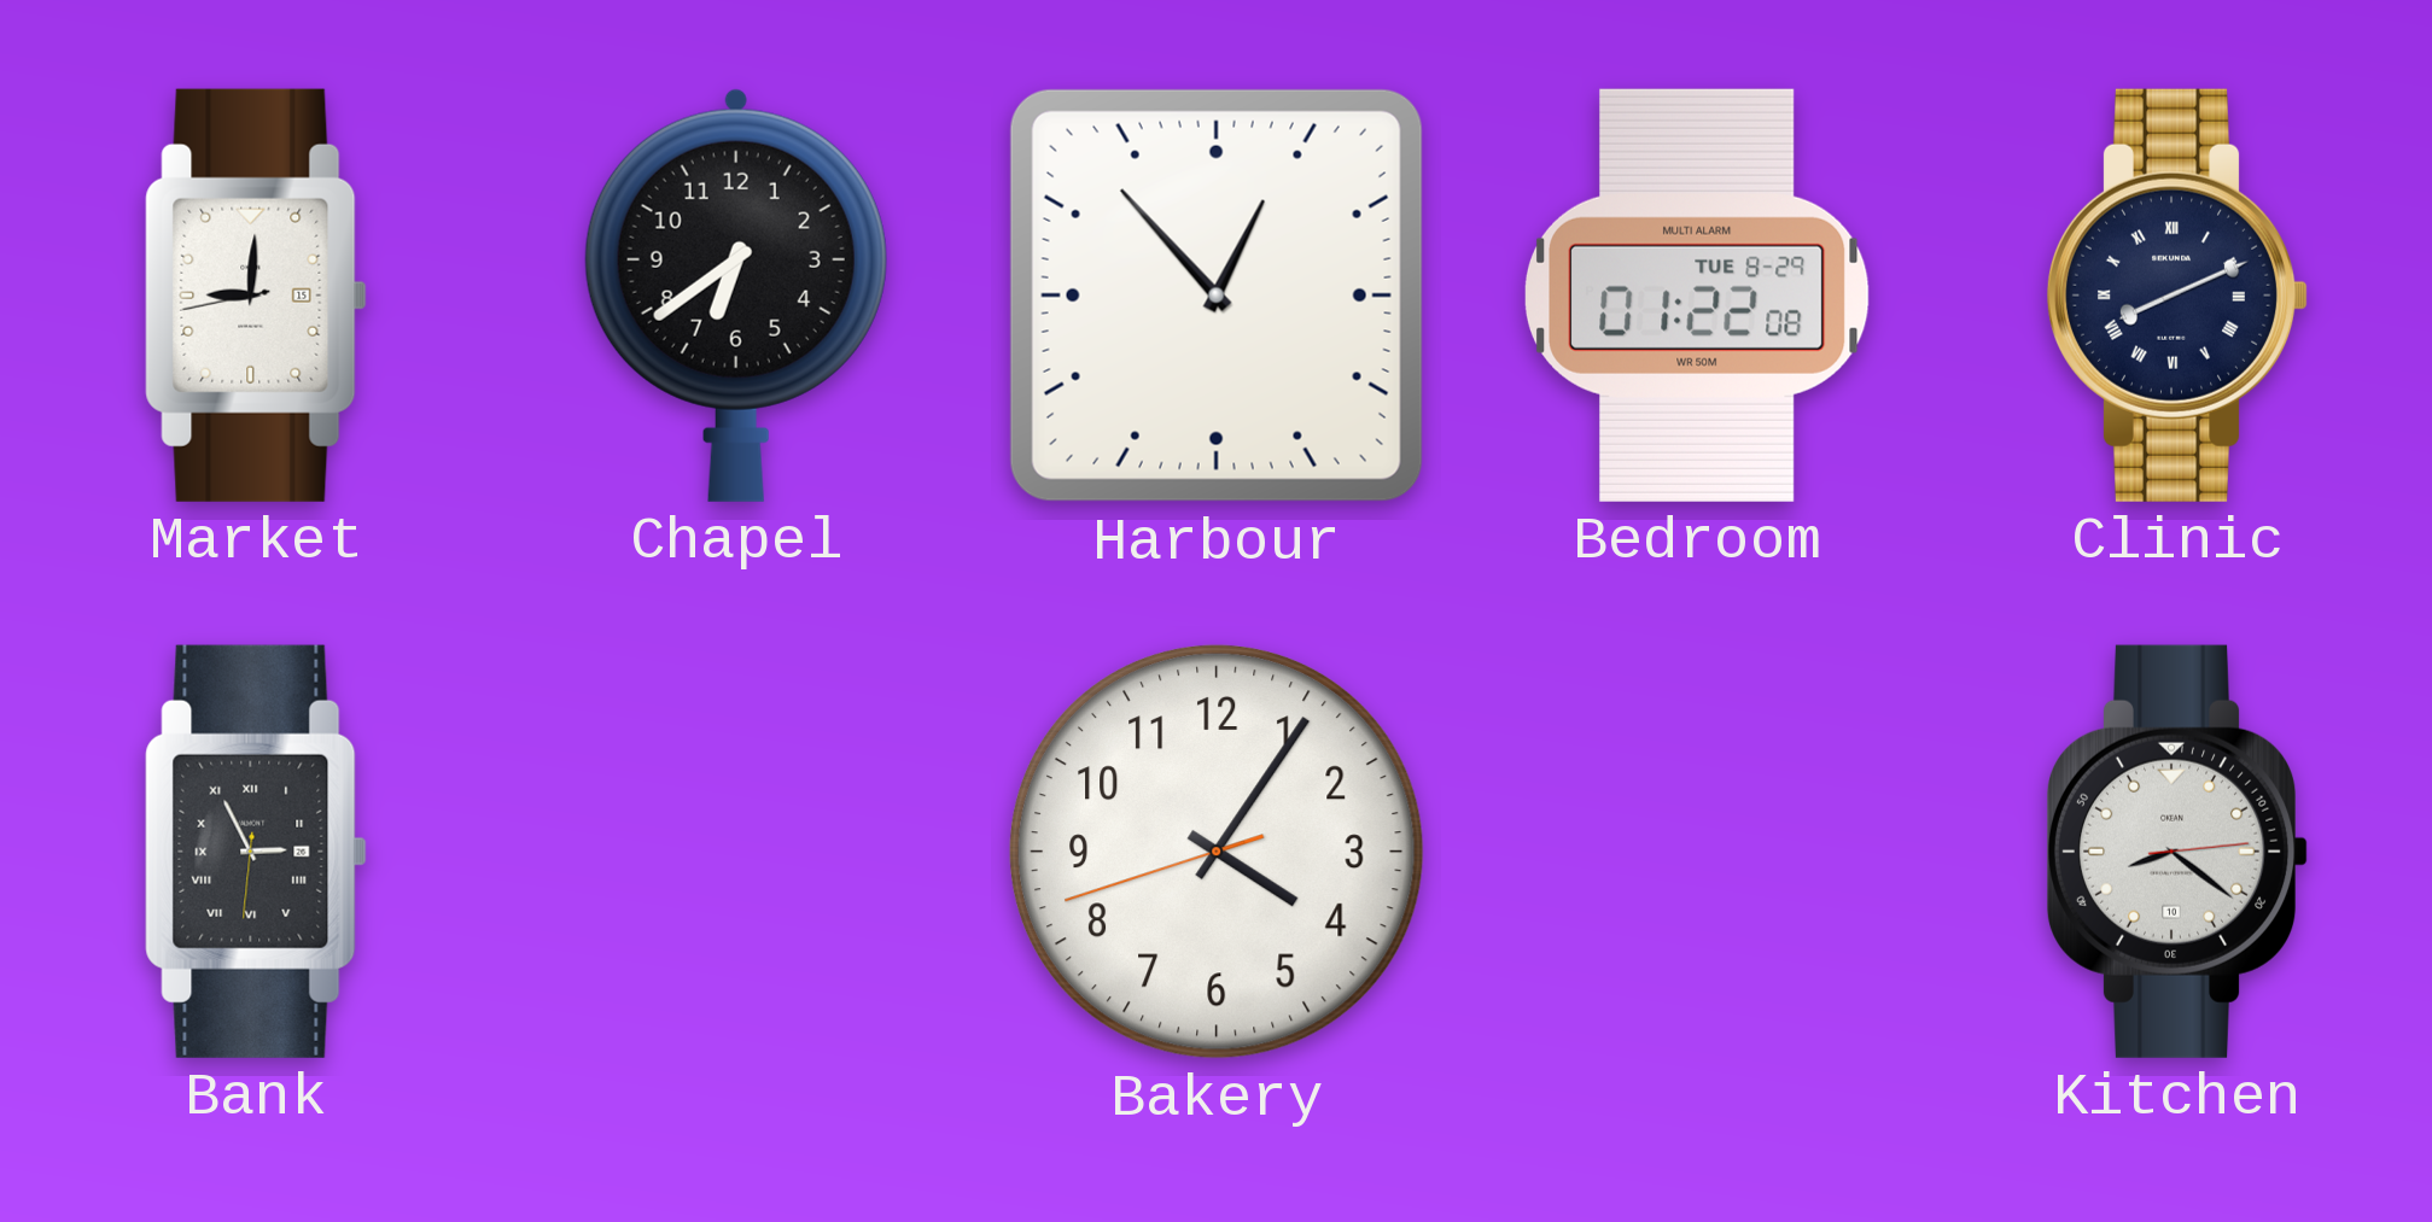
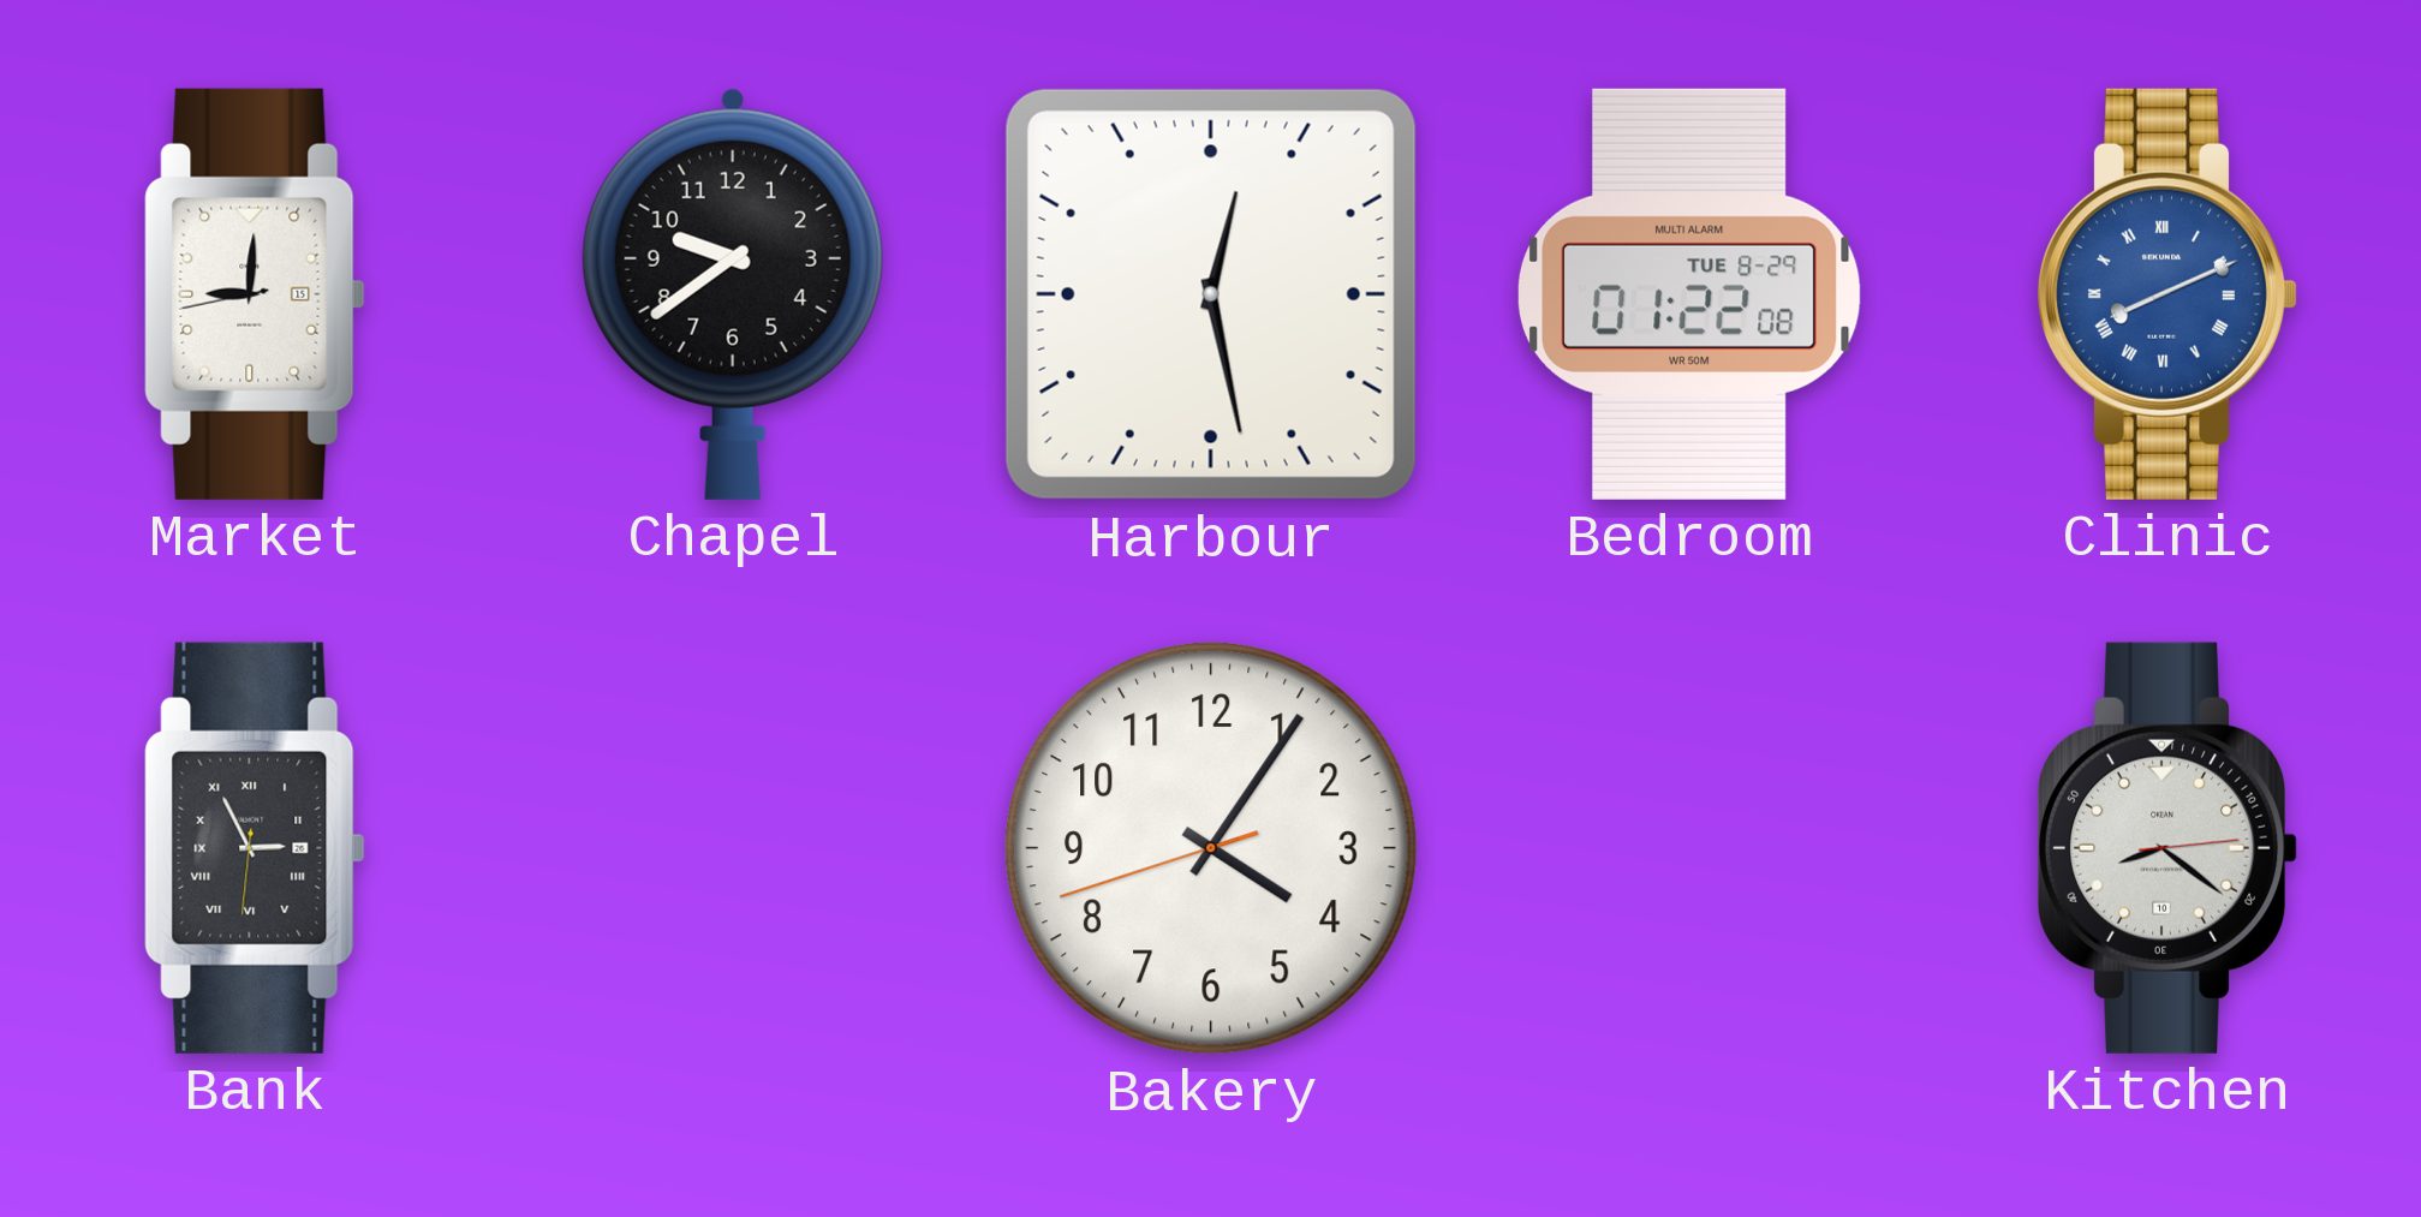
Chapel: 6:39 -> 9:39 (733, 294)
Harbour: 12:53 -> 12:28 (1211, 294)
Clinic dial: navy -> blue (2167, 294)
